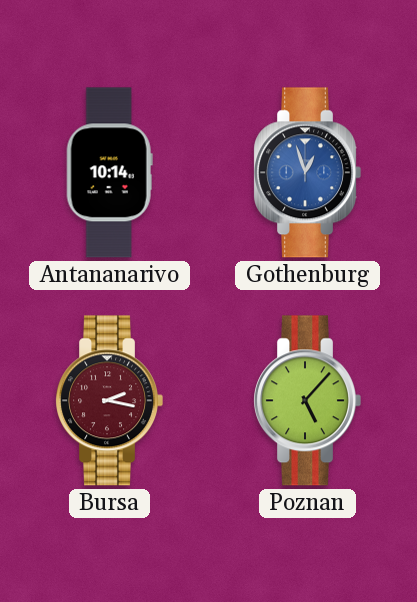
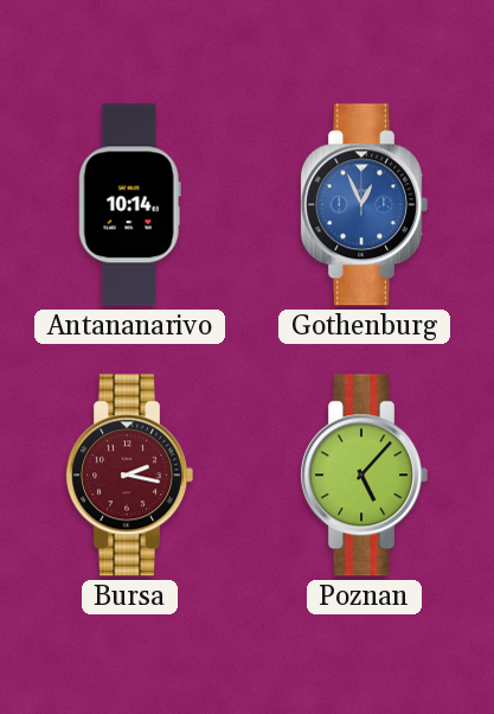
Gothenburg: 12:57 -> 12:56 (364, 205)
